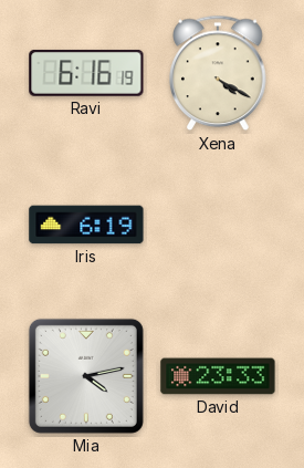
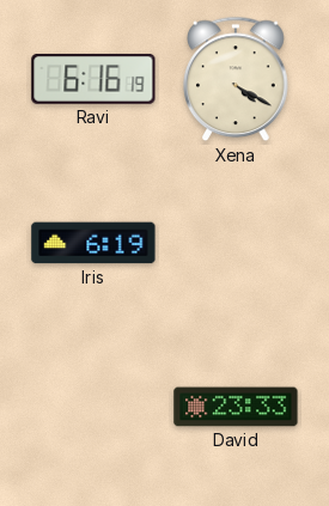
Mia: 4:13 -> none (86, 376)
